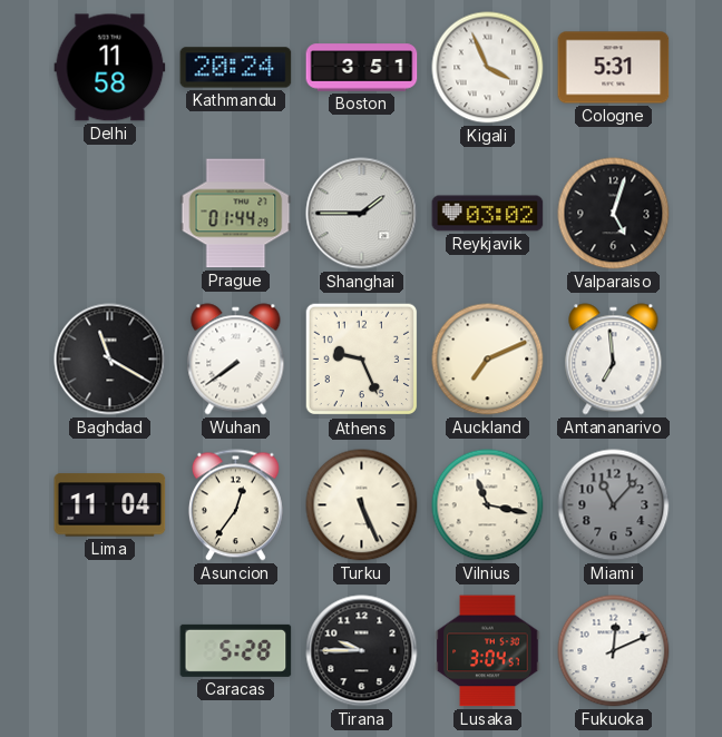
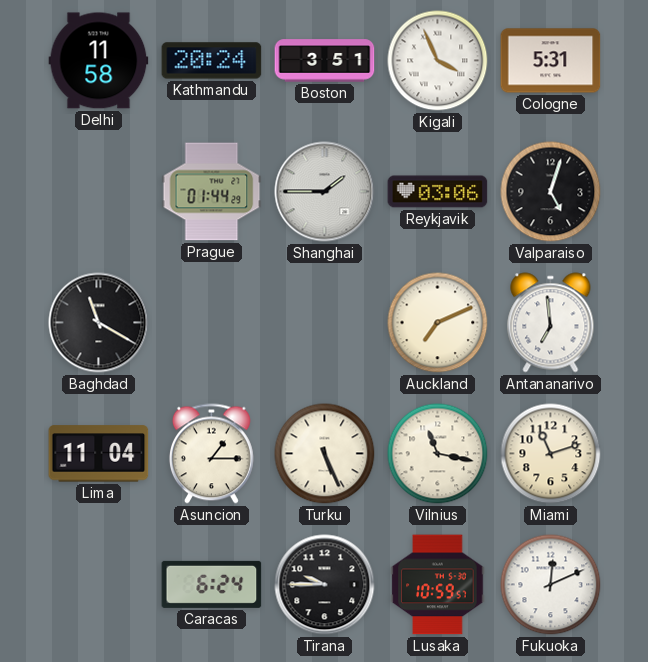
Reykjavik: 03:02 -> 03:06 (438, 192)
Wuhan: 7:39 -> none (236, 360)
Athens: 9:26 -> none (362, 360)
Asuncion: 12:36 -> 1:15 (211, 454)
Miami: 11:07 -> 11:12 (551, 454)
Miami dial: grey -> cream (551, 454)
Caracas: 5:28 -> 6:24 (212, 584)
Lusaka: 3:04 -> 10:59 (438, 585)
